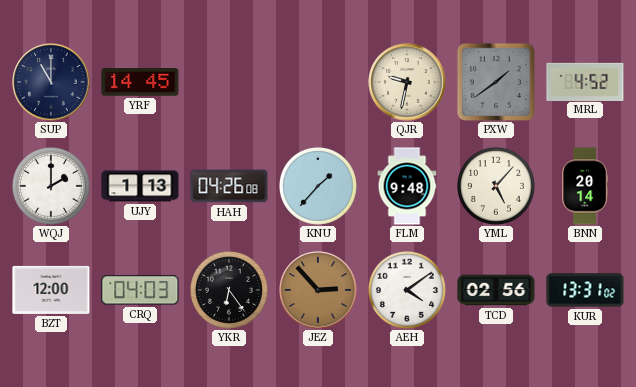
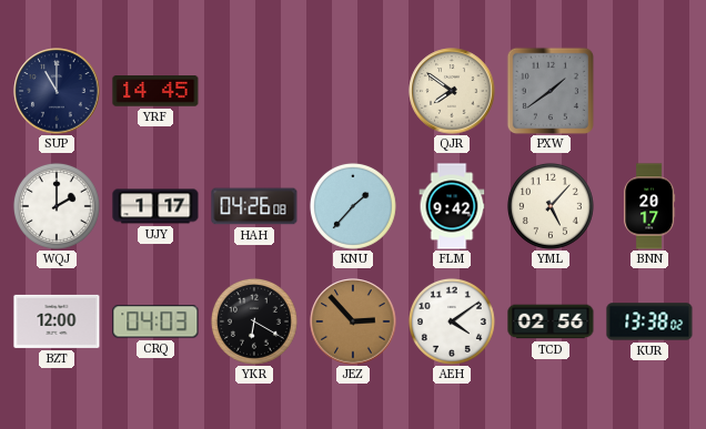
QJR: 9:32 -> 7:51 (452, 91)
MRL: 4:52 -> none (585, 81)
UJY: 1:13 -> 1:17 (155, 206)
FLM: 9:48 -> 9:42 (452, 206)
BNN: 20:14 -> 20:17 (649, 206)
YKR: 6:24 -> 6:20 (254, 321)
KUR: 13:31 -> 13:38 (649, 321)
